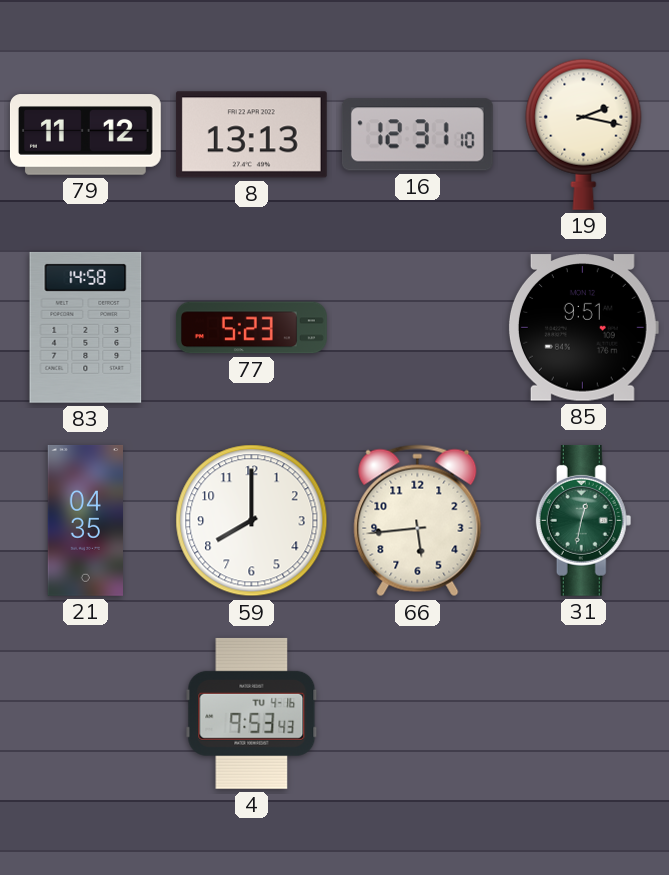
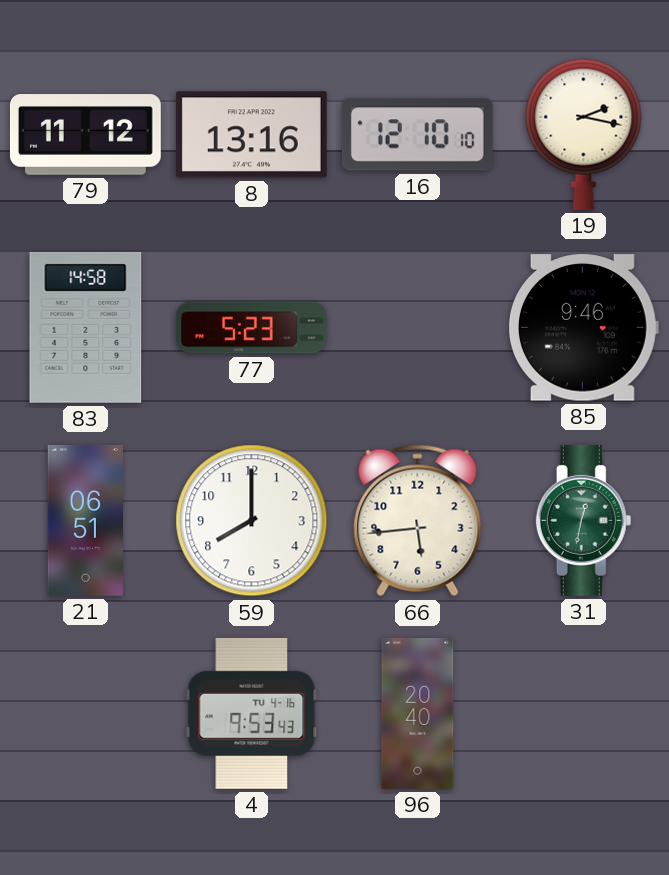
8: 13:13 -> 13:16 (251, 135)
16: 12:31 -> 12:10 (417, 135)
85: 9:51 -> 9:46 (583, 328)
21: 04:35 -> 06:51 (85, 520)
96: none -> 20:40 (418, 714)
